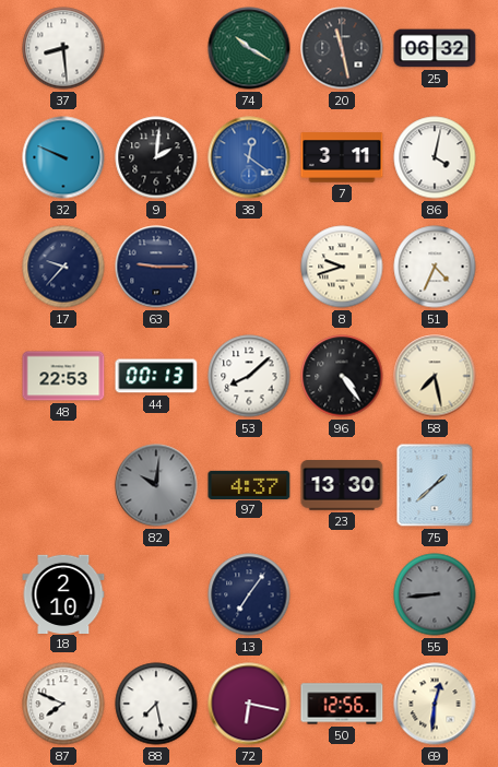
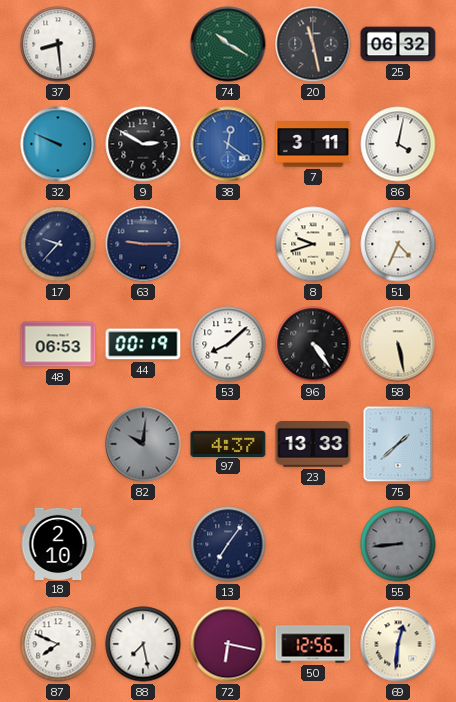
9: 2:01 -> 2:50 (143, 144)
48: 22:53 -> 06:53 (58, 344)
44: 00:13 -> 00:19 (143, 344)
58: 7:28 -> 5:28 (398, 344)
23: 13:30 -> 13:33 (313, 445)
